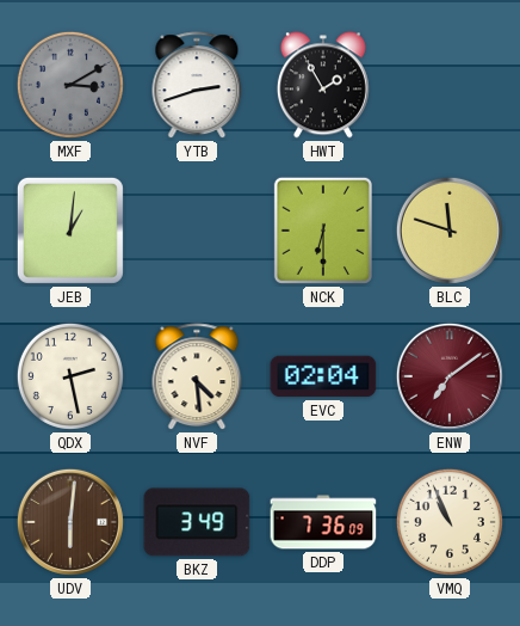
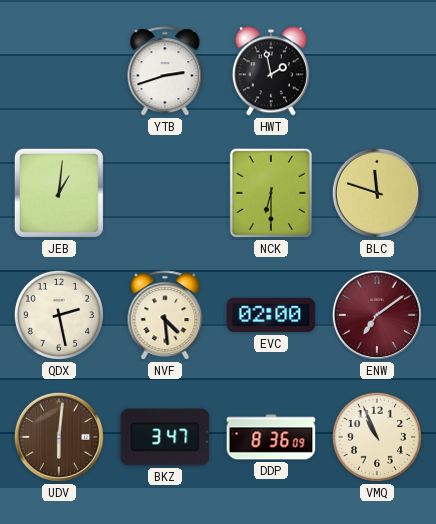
MXF: 3:10 -> none (70, 85)
HWT: 1:55 -> 1:58 (271, 71)
EVC: 02:04 -> 02:00 (271, 315)
BKZ: 3:49 -> 3:47 (165, 437)
DDP: 7:36 -> 8:36 (271, 437)
